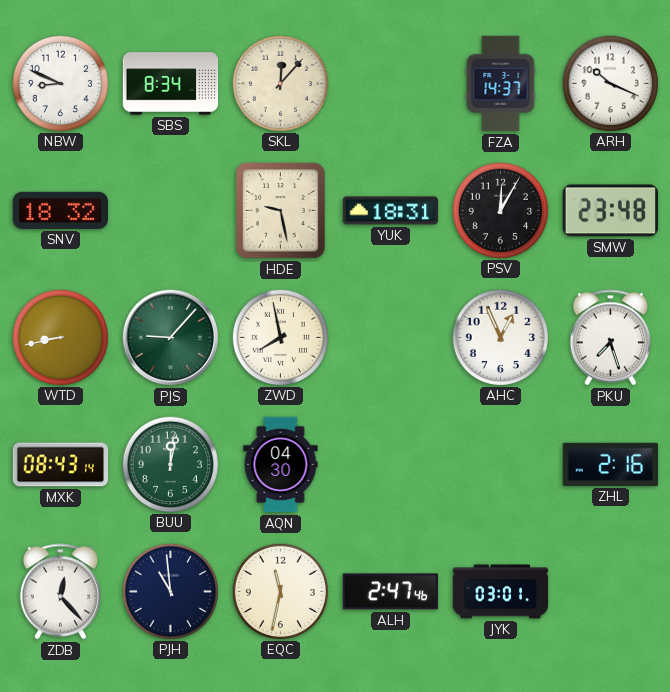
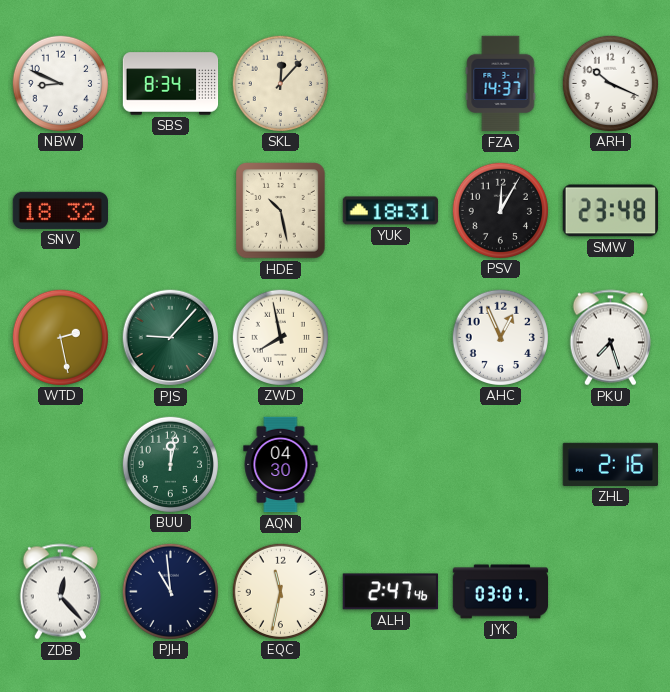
HDE: 9:28 -> 10:28 (281, 211)
WTD: 8:43 -> 2:28 (60, 337)
MXK: 08:43 -> none (61, 465)
